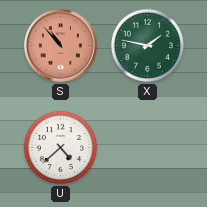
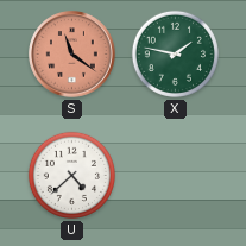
S: 10:53 -> 11:21 (72, 55)
